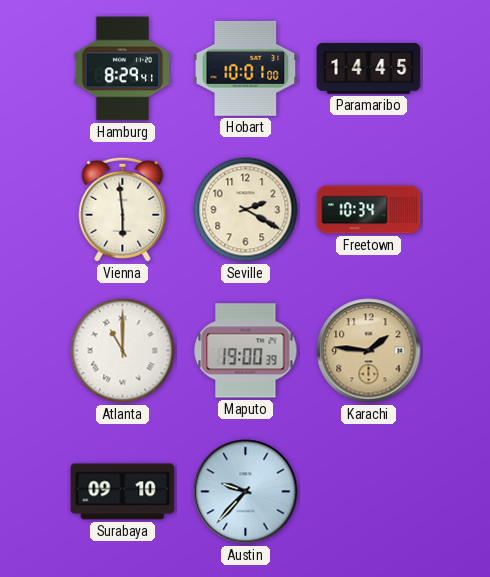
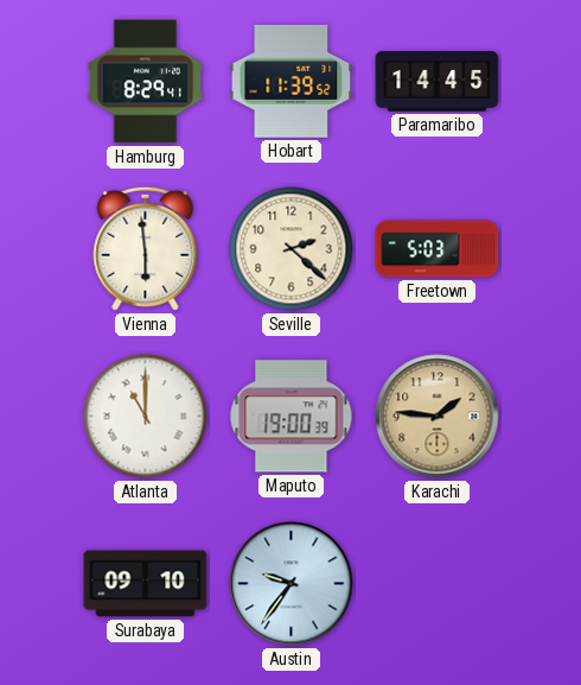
Hobart: 10:01 -> 11:39 (292, 81)
Seville: 2:20 -> 2:22 (292, 249)
Freetown: 10:34 -> 5:03 (438, 249)
Austin: 9:37 -> 9:36 (292, 584)
